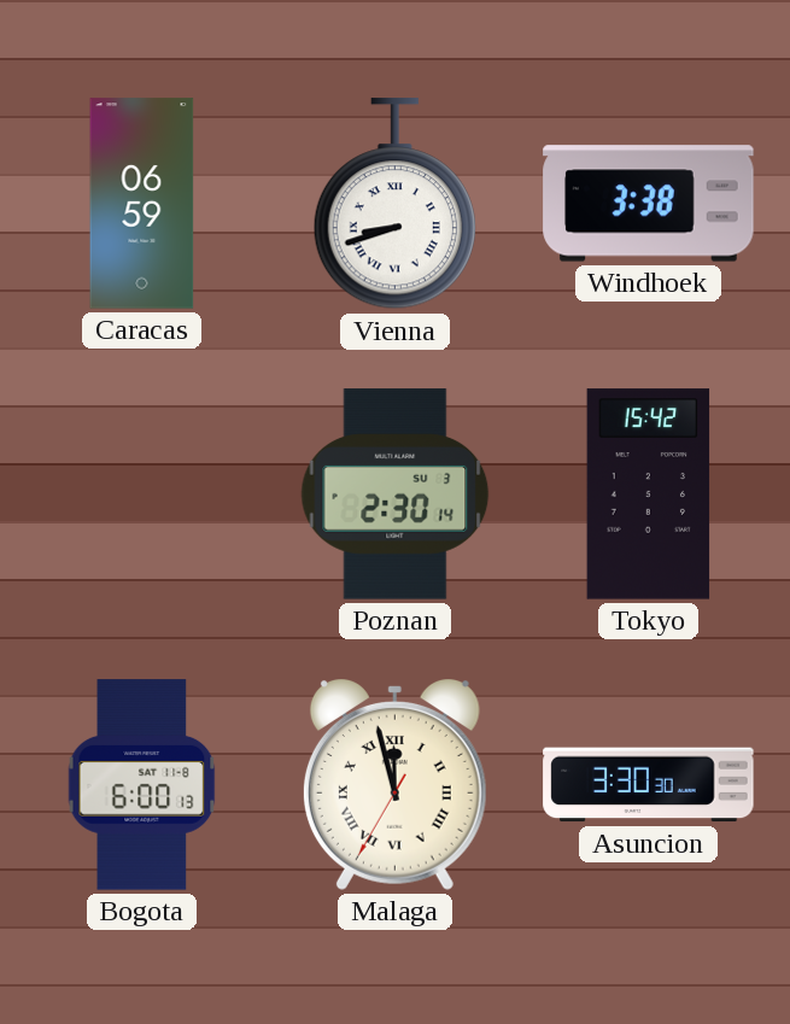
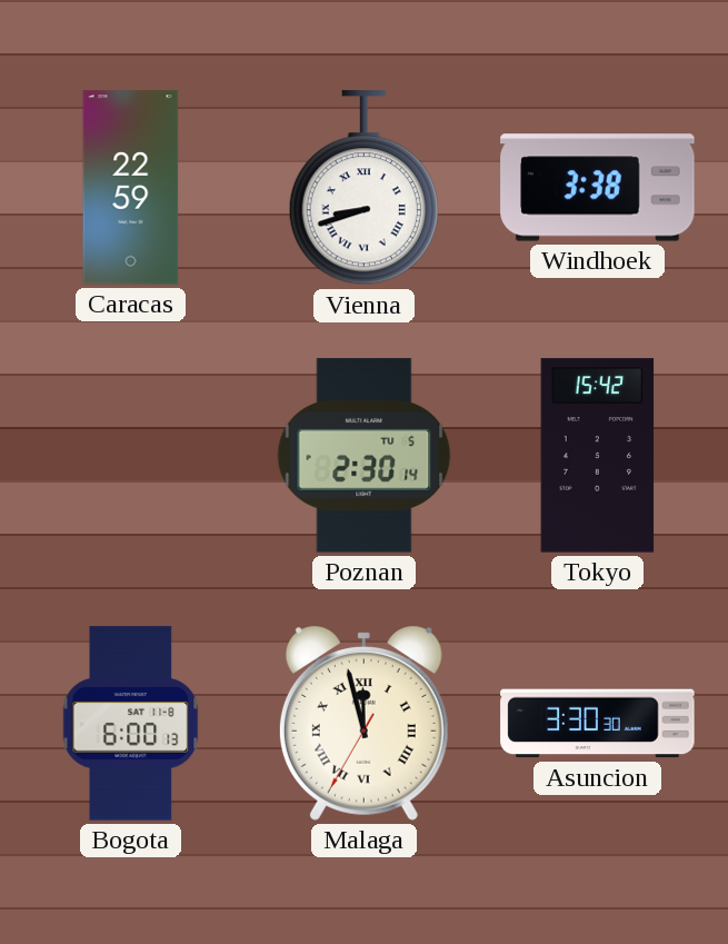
Caracas: 06:59 -> 22:59 (131, 188)
Poznan date: SU 3 -> TU 5 (365, 456)
